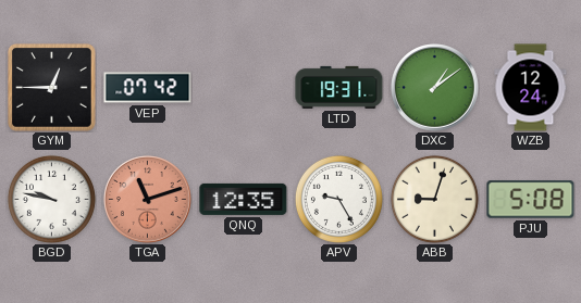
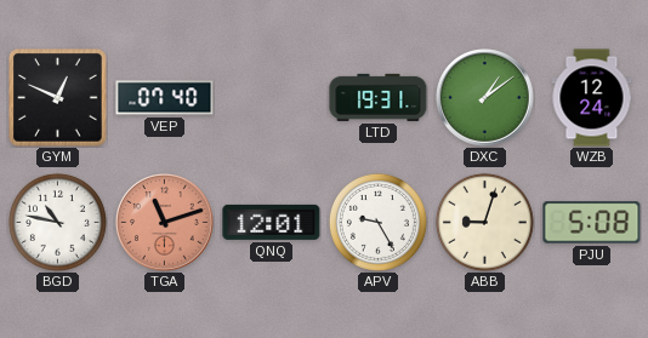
GYM: 12:45 -> 12:49 (58, 98)
VEP: 07:42 -> 07:40 (165, 98)
BGD: 9:47 -> 10:47 (57, 222)
QNQ: 12:35 -> 12:01 (272, 222)
